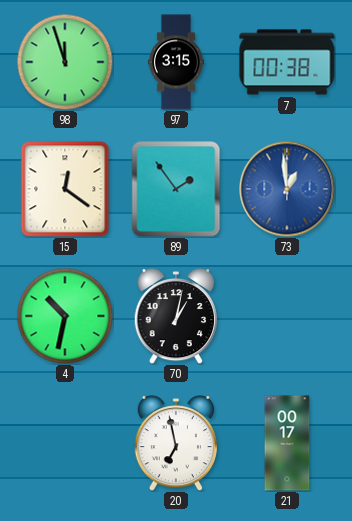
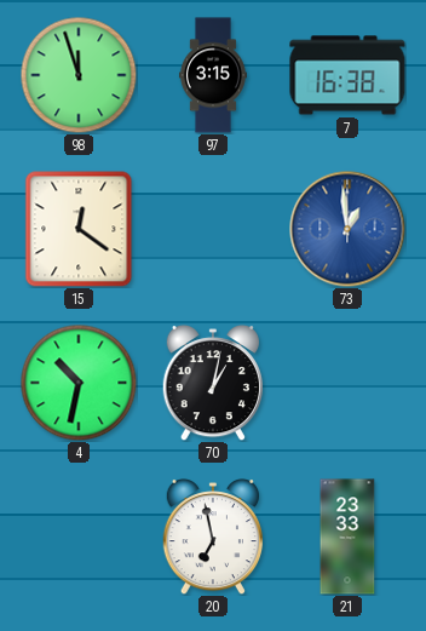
7: 00:38 -> 16:38 (347, 75)
89: 1:54 -> none (176, 189)
21: 00:17 -> 23:33 (347, 537)
